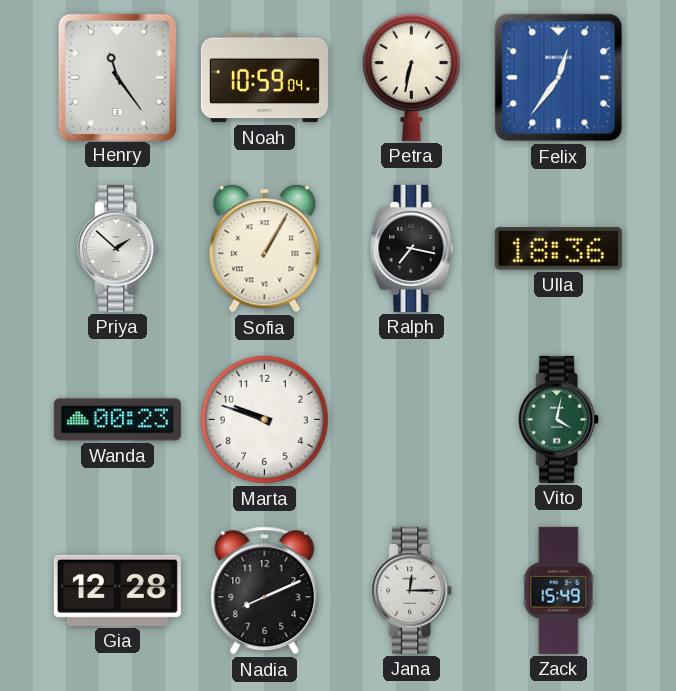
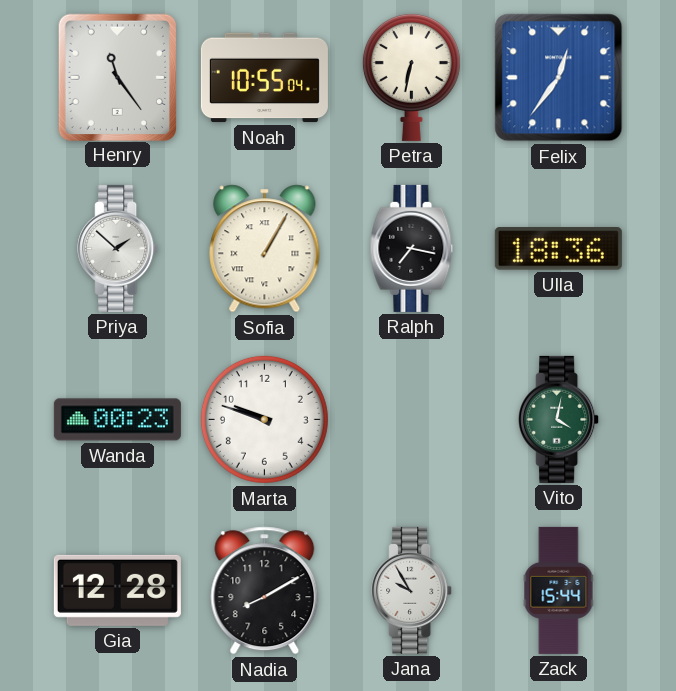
Noah: 10:59 -> 10:55 (264, 78)
Nadia: 8:11 -> 8:10 (265, 591)
Jana: 12:15 -> 9:55 (412, 590)
Zack: 15:49 -> 15:44 (559, 590)
